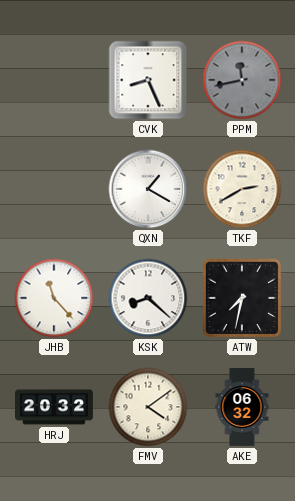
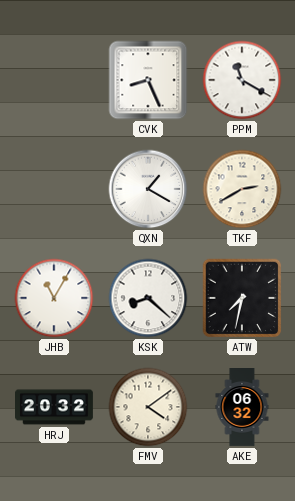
PPM: 11:43 -> 11:20 (242, 80)
PPM dial: grey -> white (242, 80)
JHB: 11:23 -> 11:05 (54, 298)
